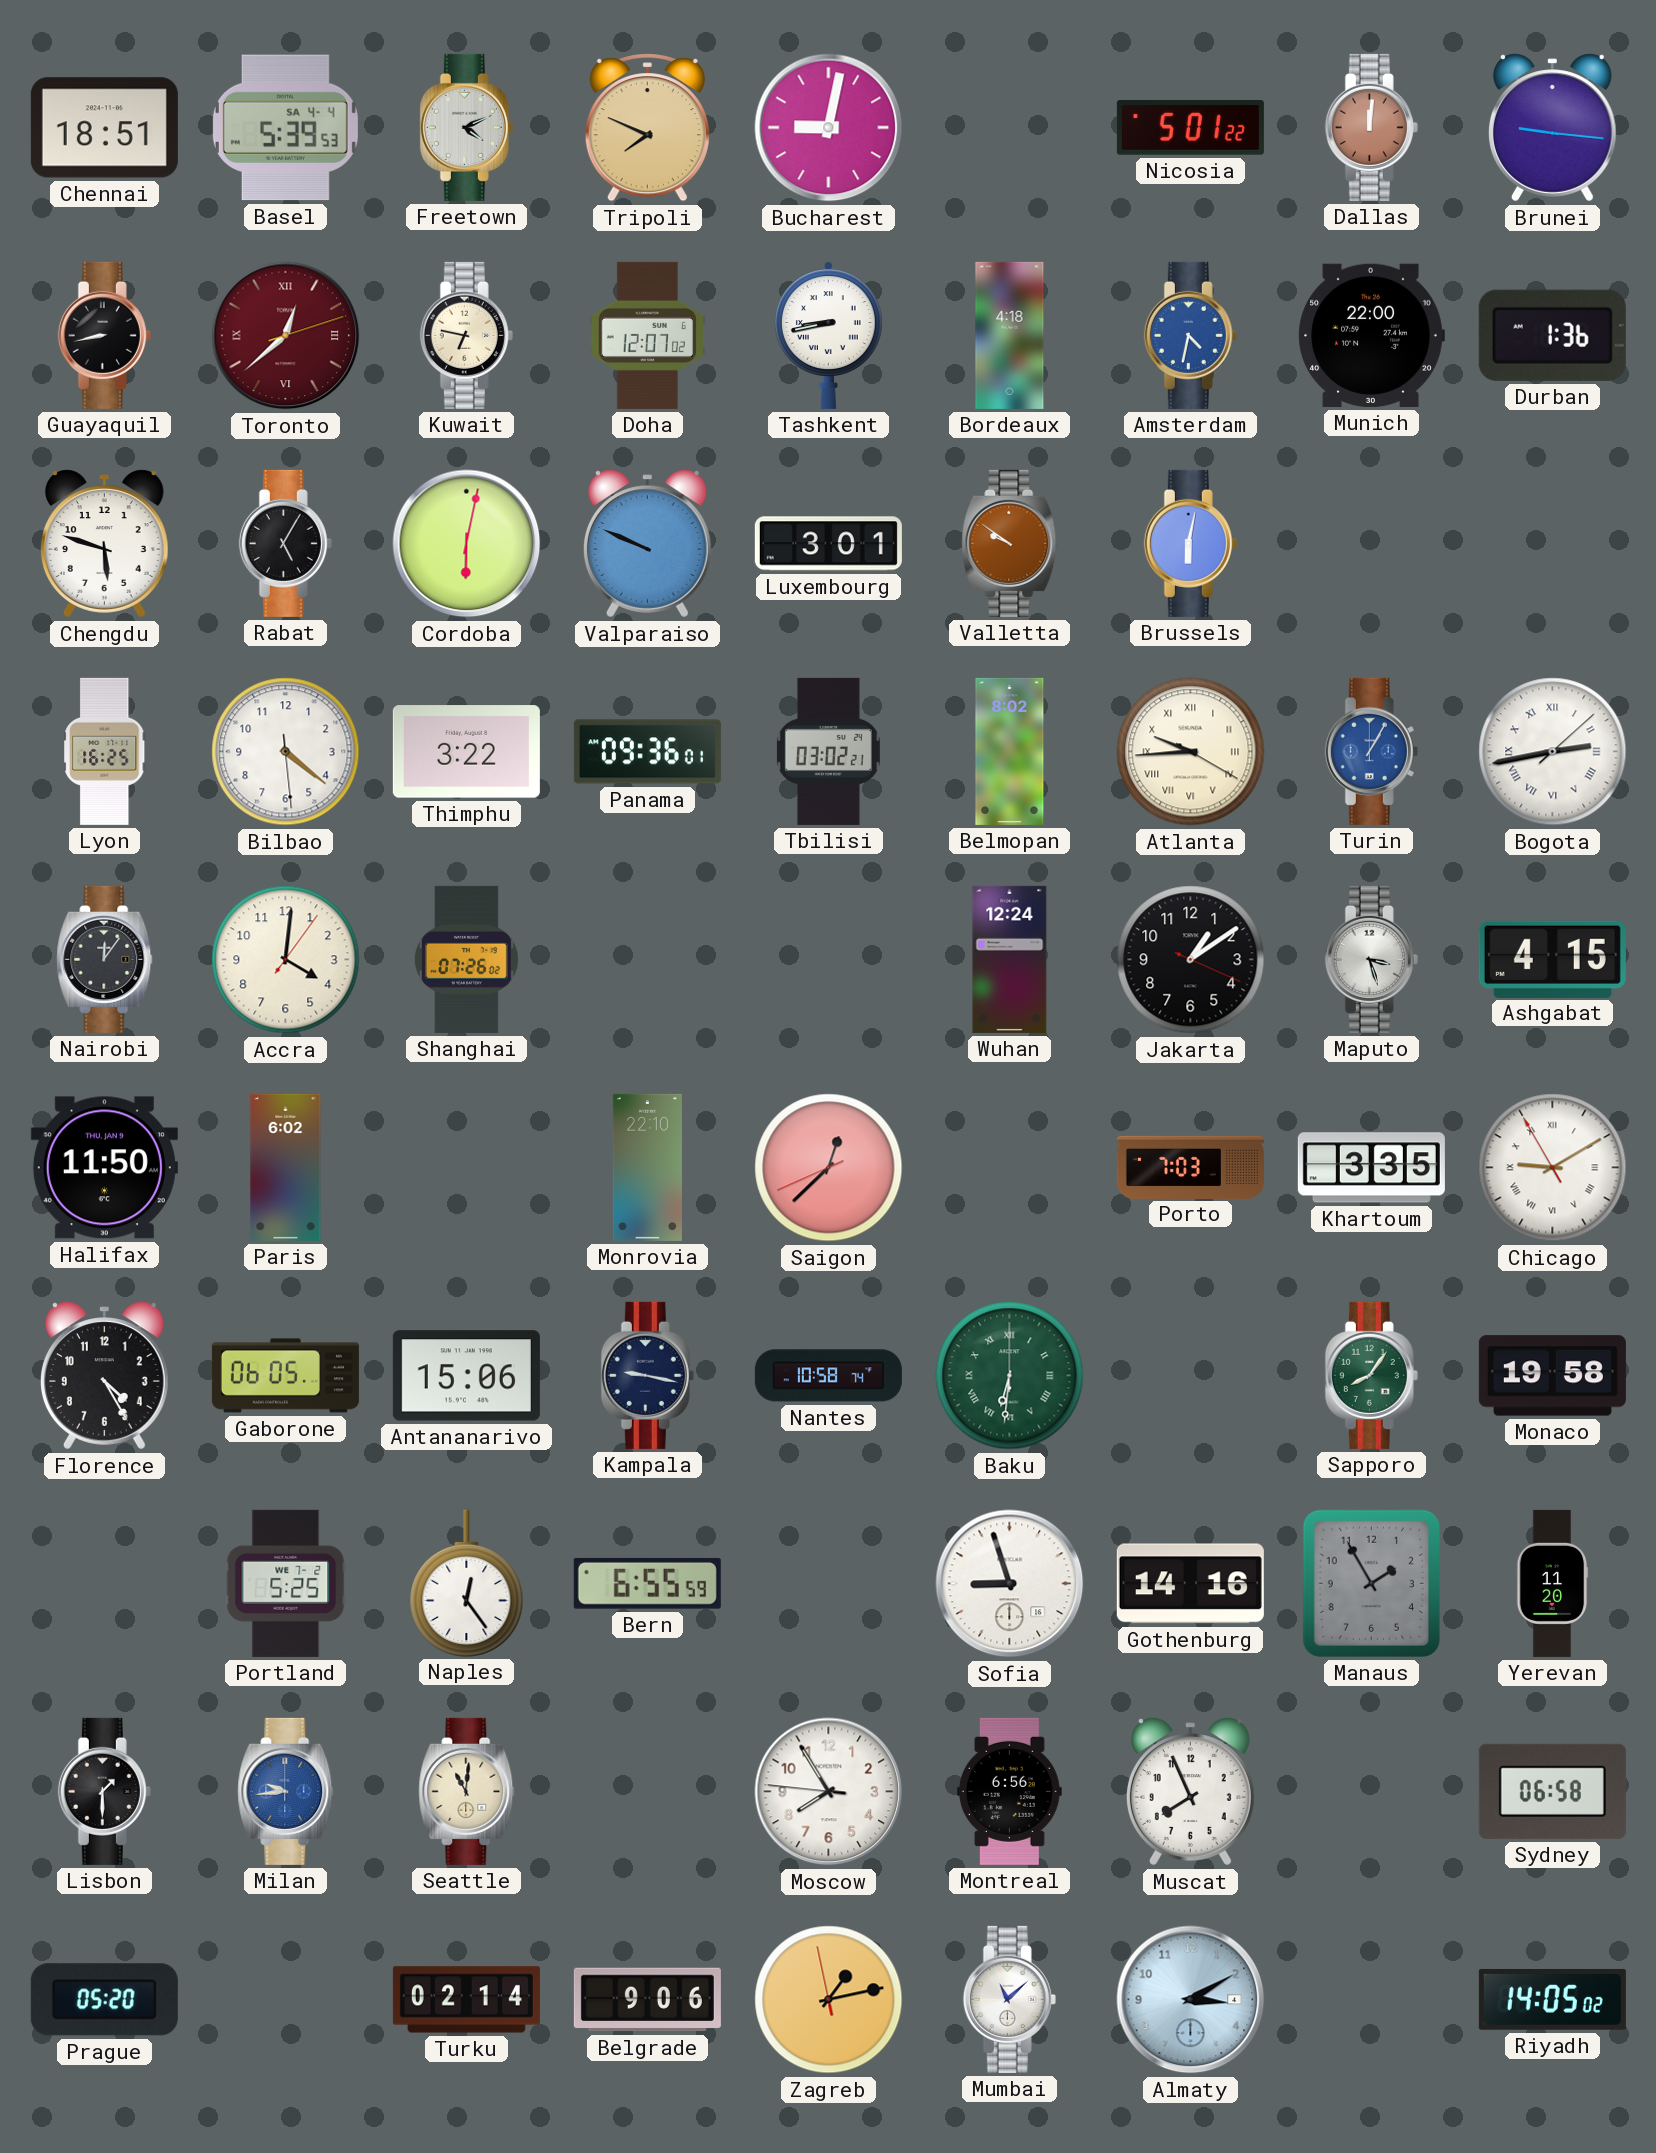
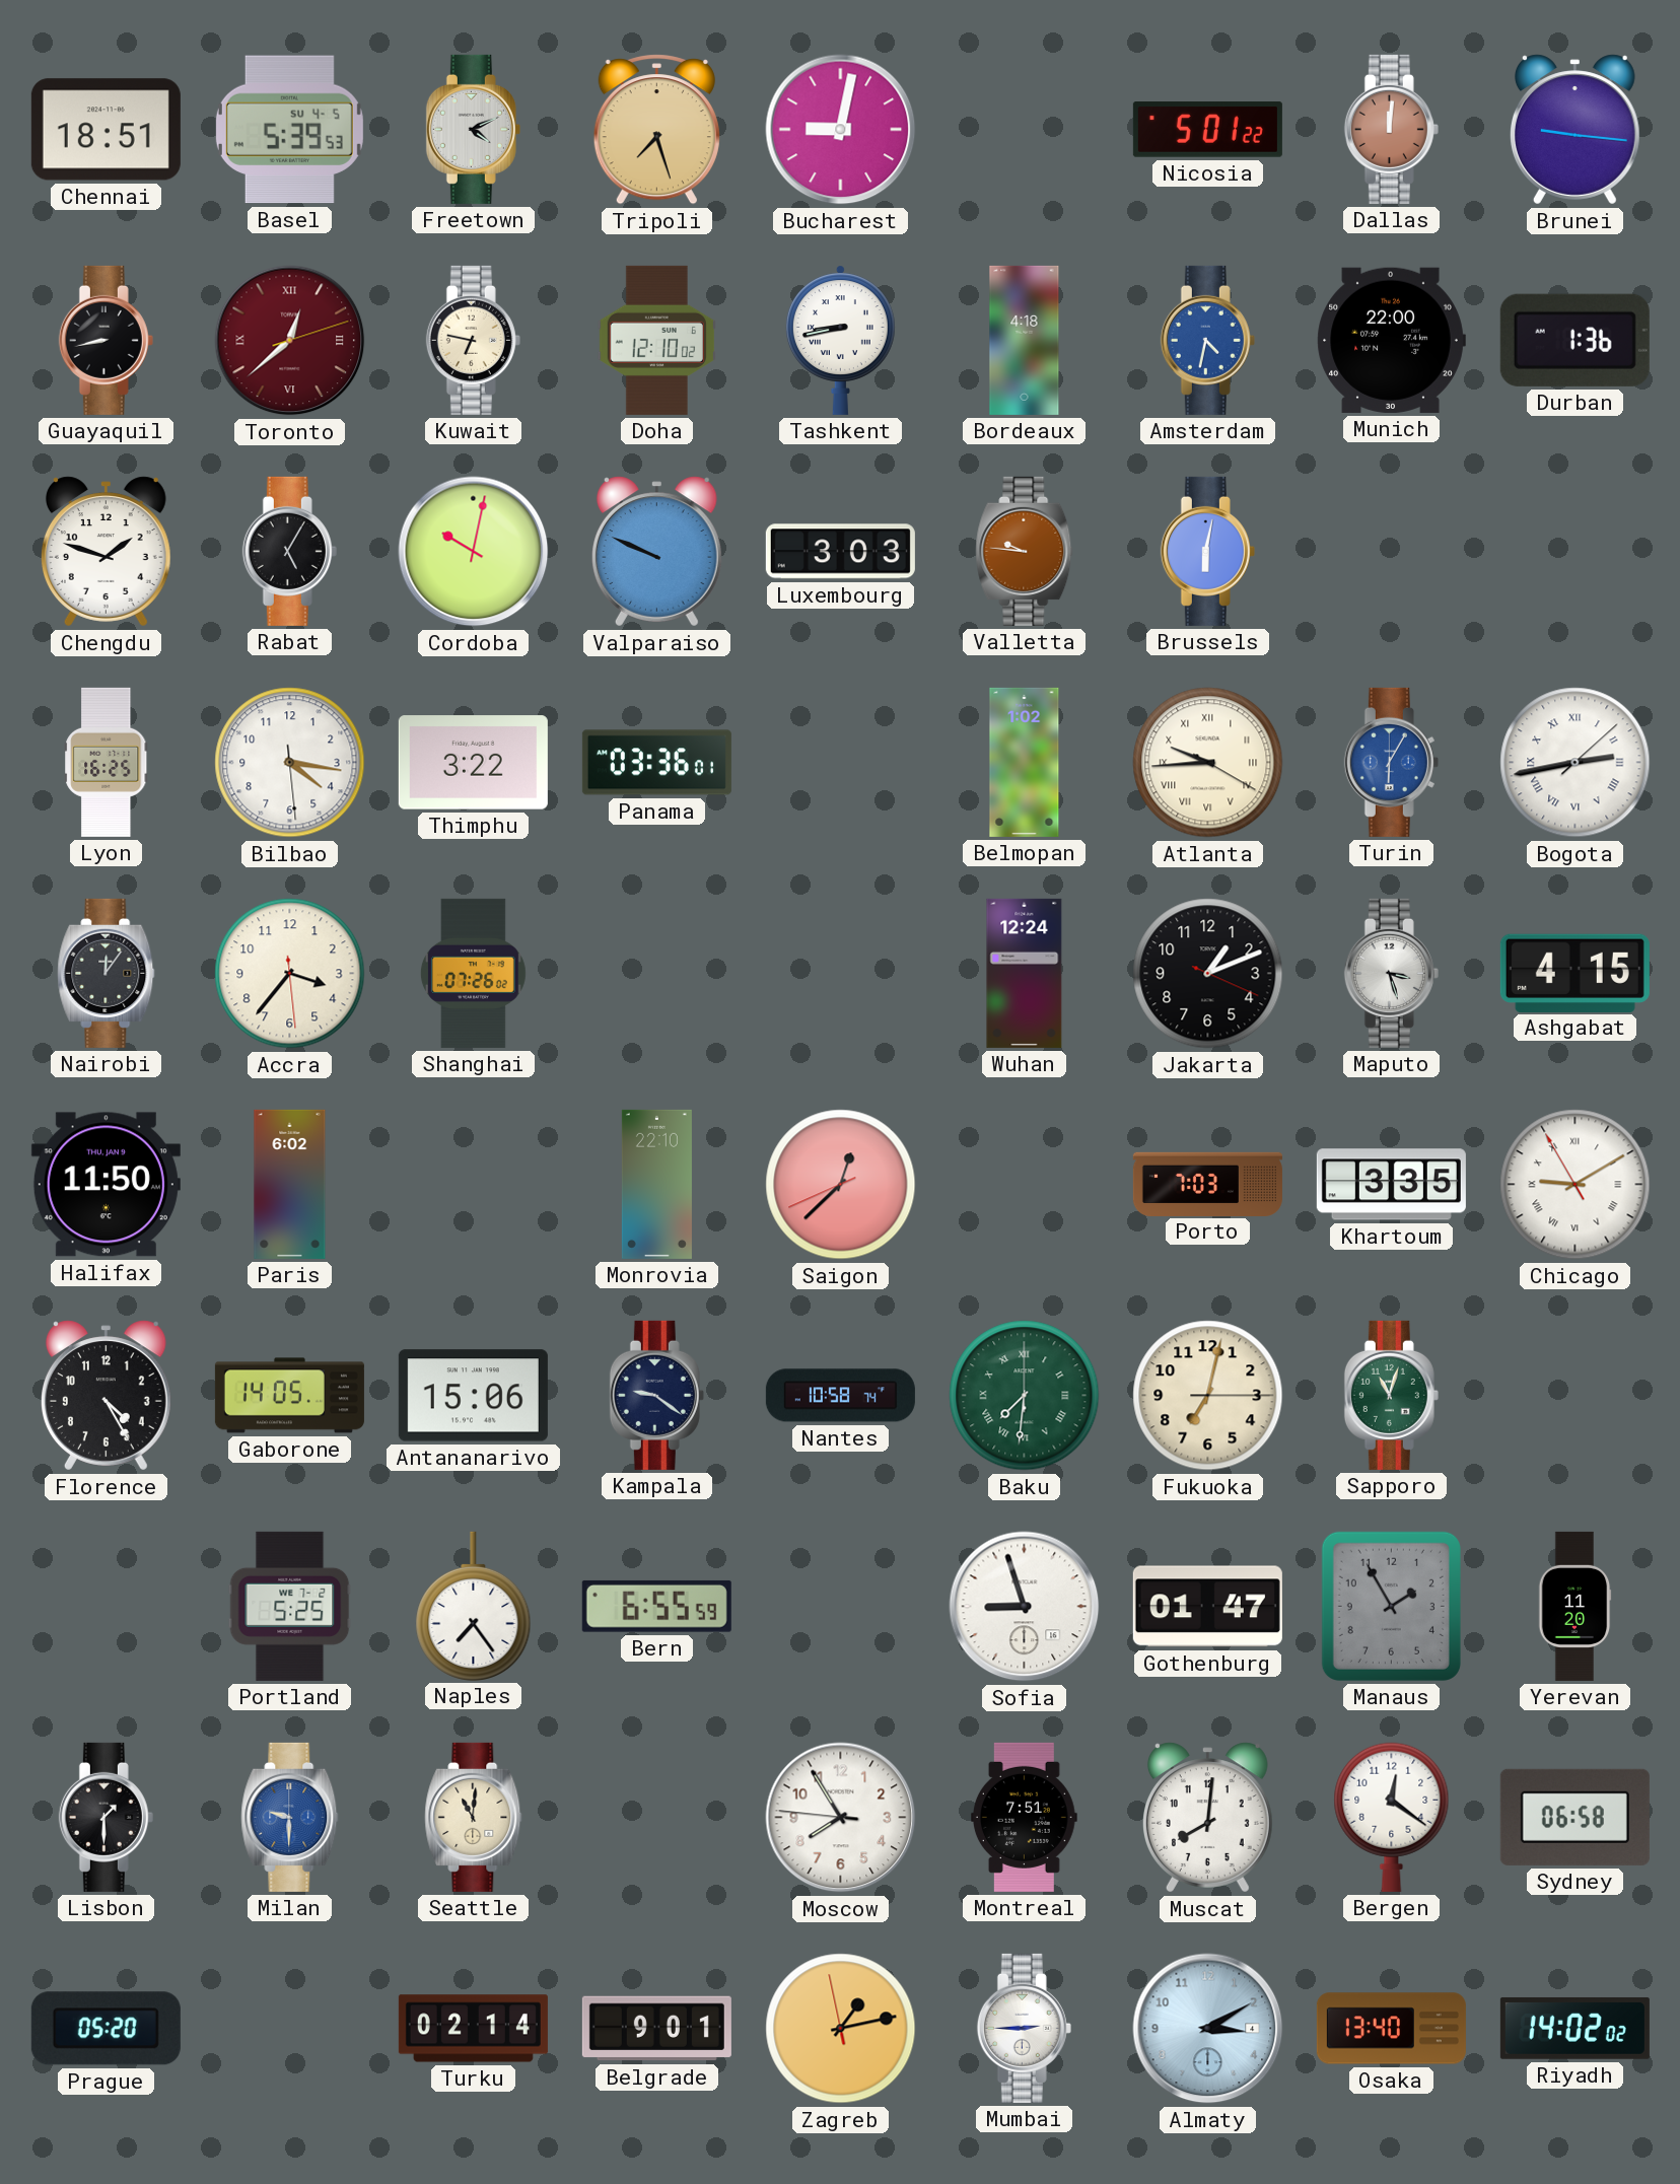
Basel date: SA 4-4 -> SU 4-5 (289, 130)
Tripoli: 7:49 -> 7:27 (656, 130)
Doha: 12:07 -> 12:10 (656, 340)
Chengdu: 5:48 -> 1:48 (106, 552)
Cordoba: 6:02 -> 10:02 (474, 552)
Luxembourg: 3:01 -> 3:03 (840, 552)
Valletta: 9:51 -> 9:46 (1025, 551)
Bilbao: 4:21 -> 4:16 (290, 763)
Panama: 09:36 -> 03:36 (656, 763)
Tbilisi: 03:02 -> none (828, 751)
Belmopan: 8:02 -> 1:02 (1025, 762)
Turin: 1:05 -> 6:05 (1391, 762)
Accra: 4:01 -> 3:36 (290, 974)
Jakarta: 1:09 -> 1:11 (1208, 974)
Gaborone: 06:05 -> 14:05 (289, 1396)
Kampala: 9:17 -> 9:21 (656, 1395)
Baku: 6:31 -> 7:31 (1025, 1396)
Fukuoka: none -> 7:02 (1208, 1396)
Sapporo: 8:06 -> 11:03 (1391, 1395)
Monaco: 19:58 -> none (1552, 1376)
Naples: 12:24 -> 7:24 (474, 1606)
Gothenburg: 14:16 -> 01:47 (1207, 1607)
Milan: 9:44 -> 9:30 (290, 1817)
Montreal: 6:56 -> 7:51 (1024, 1817)
Muscat: 7:56 -> 8:01 (1207, 1818)
Bergen: none -> 12:21 (1392, 1817)
Belgrade: 9:06 -> 9:01 (656, 2029)
Mumbai: 11:08 -> 2:45 (1024, 2028)
Osaka: none -> 13:40 (1391, 2029)
Riyadh: 14:05 -> 14:02 (1574, 2028)
